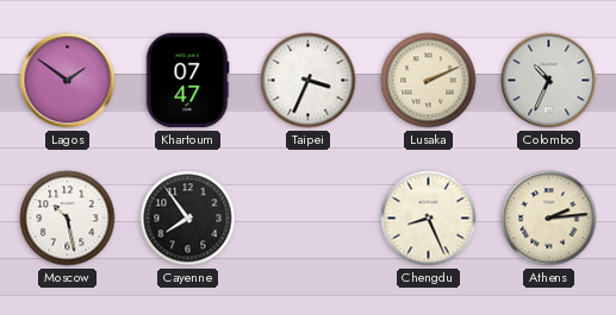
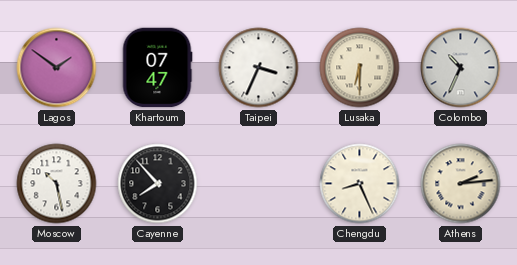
Lusaka: 2:11 -> 6:30 (360, 68)
Cayenne: 7:54 -> 7:53 (158, 184)
